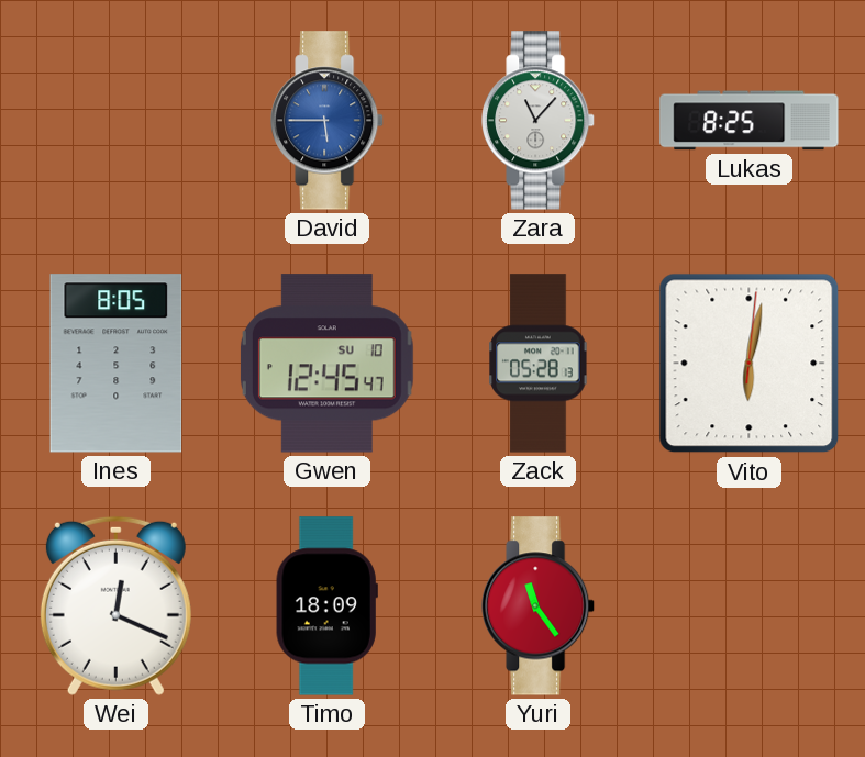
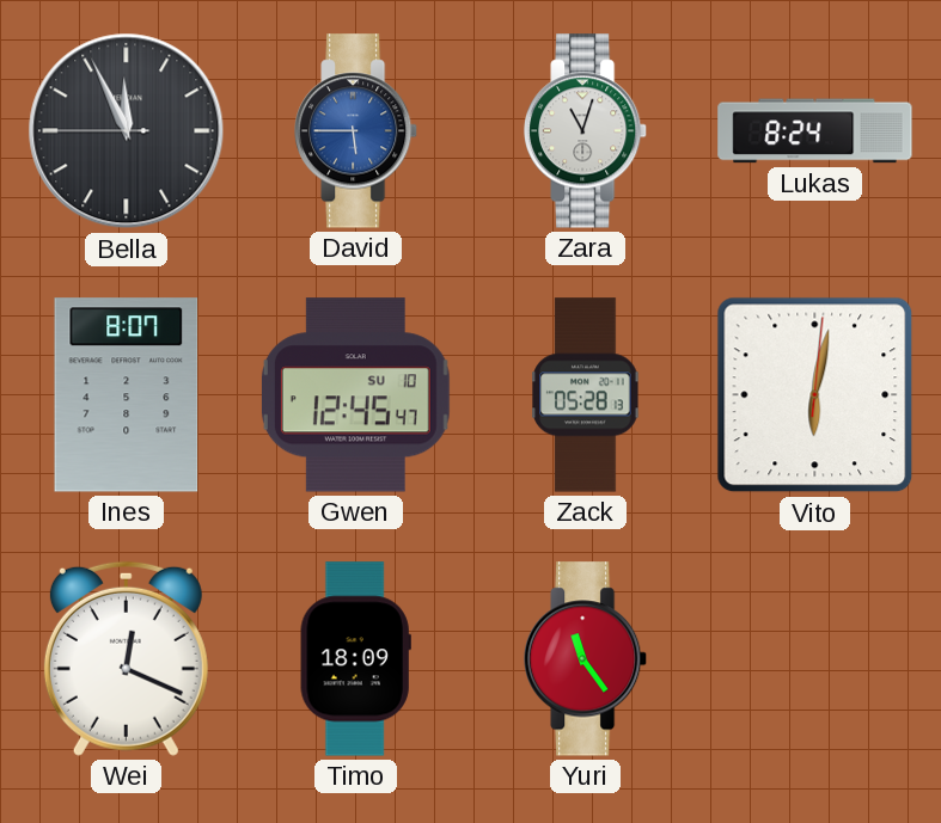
Bella: none -> 11:55 (127, 131)
Zara: 11:07 -> 11:03 (587, 131)
Lukas: 8:25 -> 8:24 (815, 131)
Ines: 8:05 -> 8:07 (127, 395)
